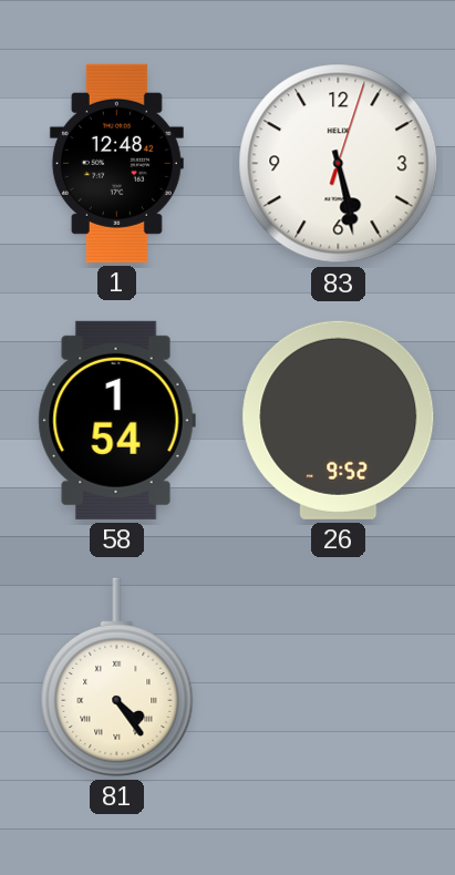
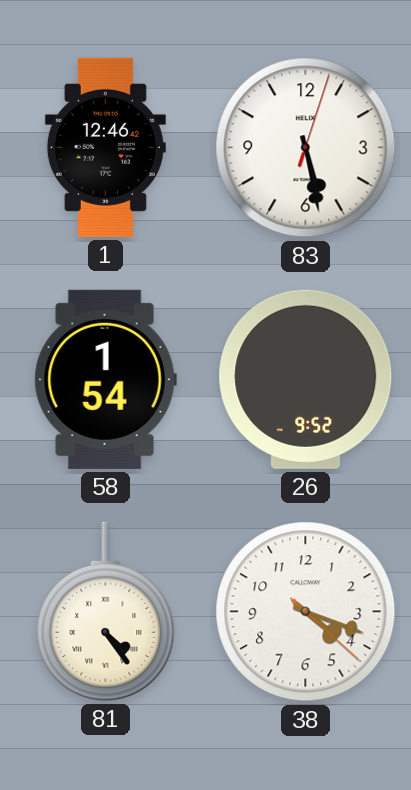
1: 12:48 -> 12:46 (105, 147)
38: none -> 4:18 (306, 612)
